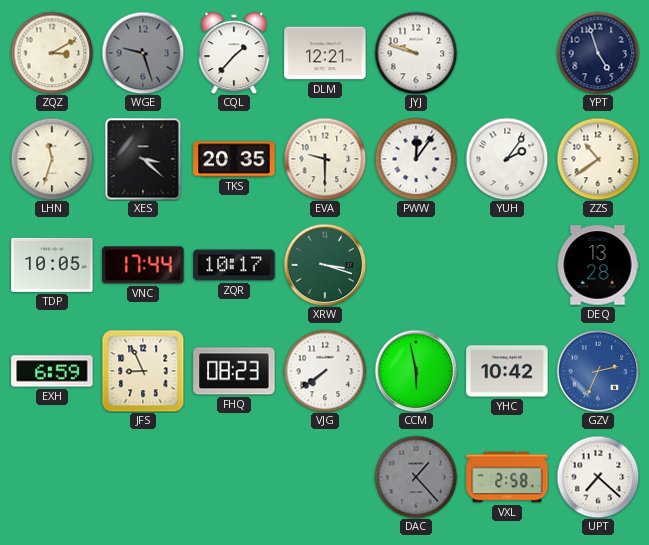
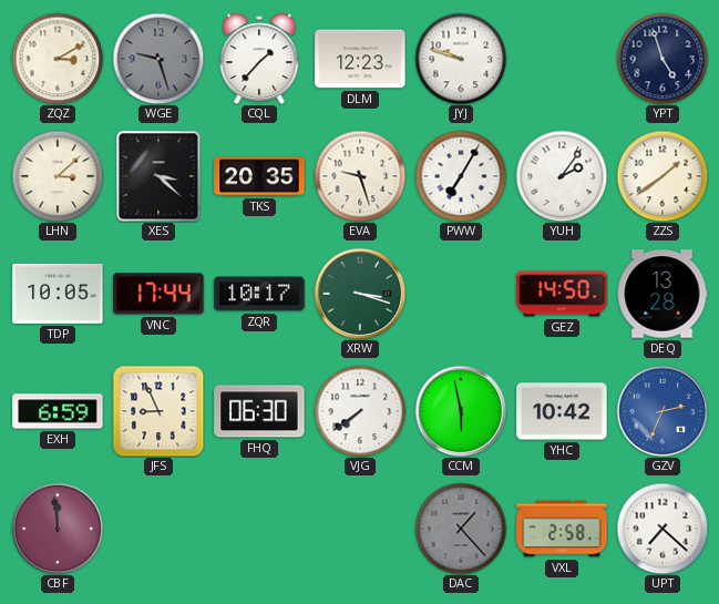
DLM: 12:21 -> 12:23 (360, 59)
LHN: 11:33 -> 3:08 (58, 176)
EVA: 9:30 -> 9:27 (360, 176)
PWW: 12:06 -> 7:05 (461, 176)
ZZS: 10:39 -> 1:39 (662, 176)
GEZ: none -> 14:50 (562, 294)
FHQ: 08:23 -> 06:30 (259, 411)
CBF: none -> 11:59 (58, 529)
